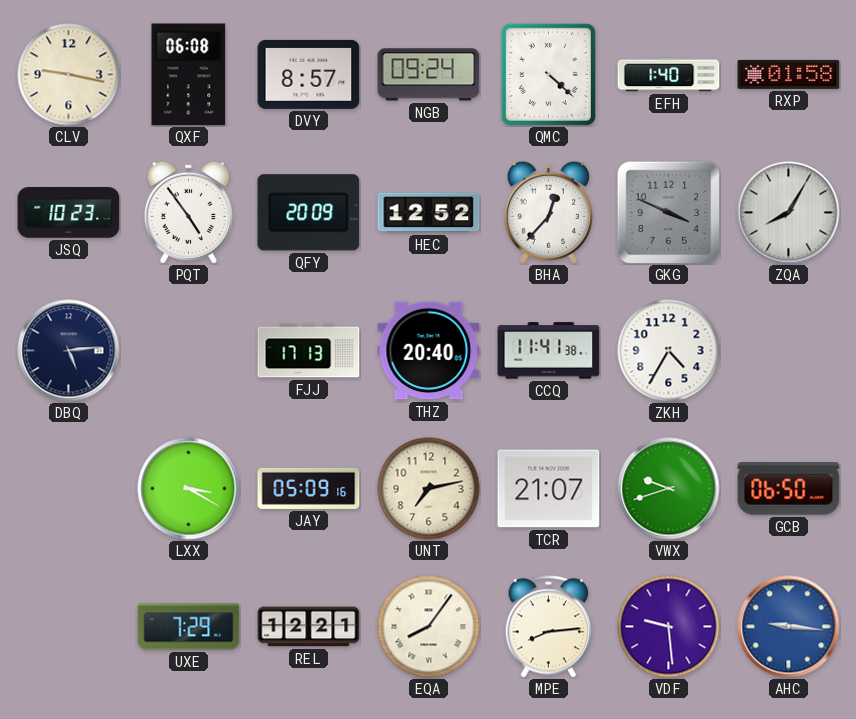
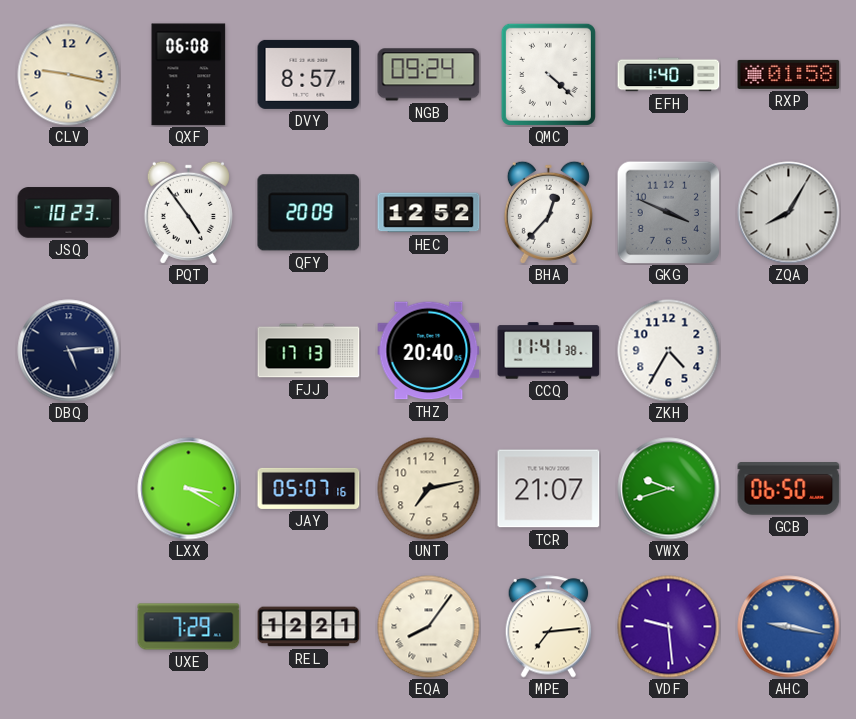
JAY: 05:09 -> 05:07 (309, 488)
MPE: 8:14 -> 7:14 (549, 627)
AHC: 9:16 -> 9:17 (789, 627)
